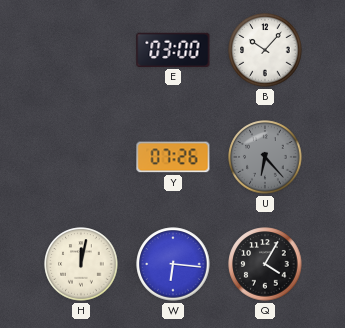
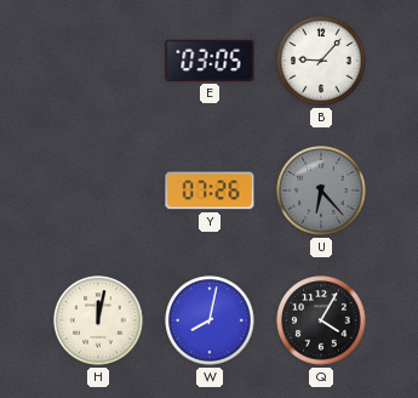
E: 03:00 -> 03:05 (210, 61)
B: 10:07 -> 9:07 (321, 61)
W: 6:16 -> 8:02 (210, 320)
